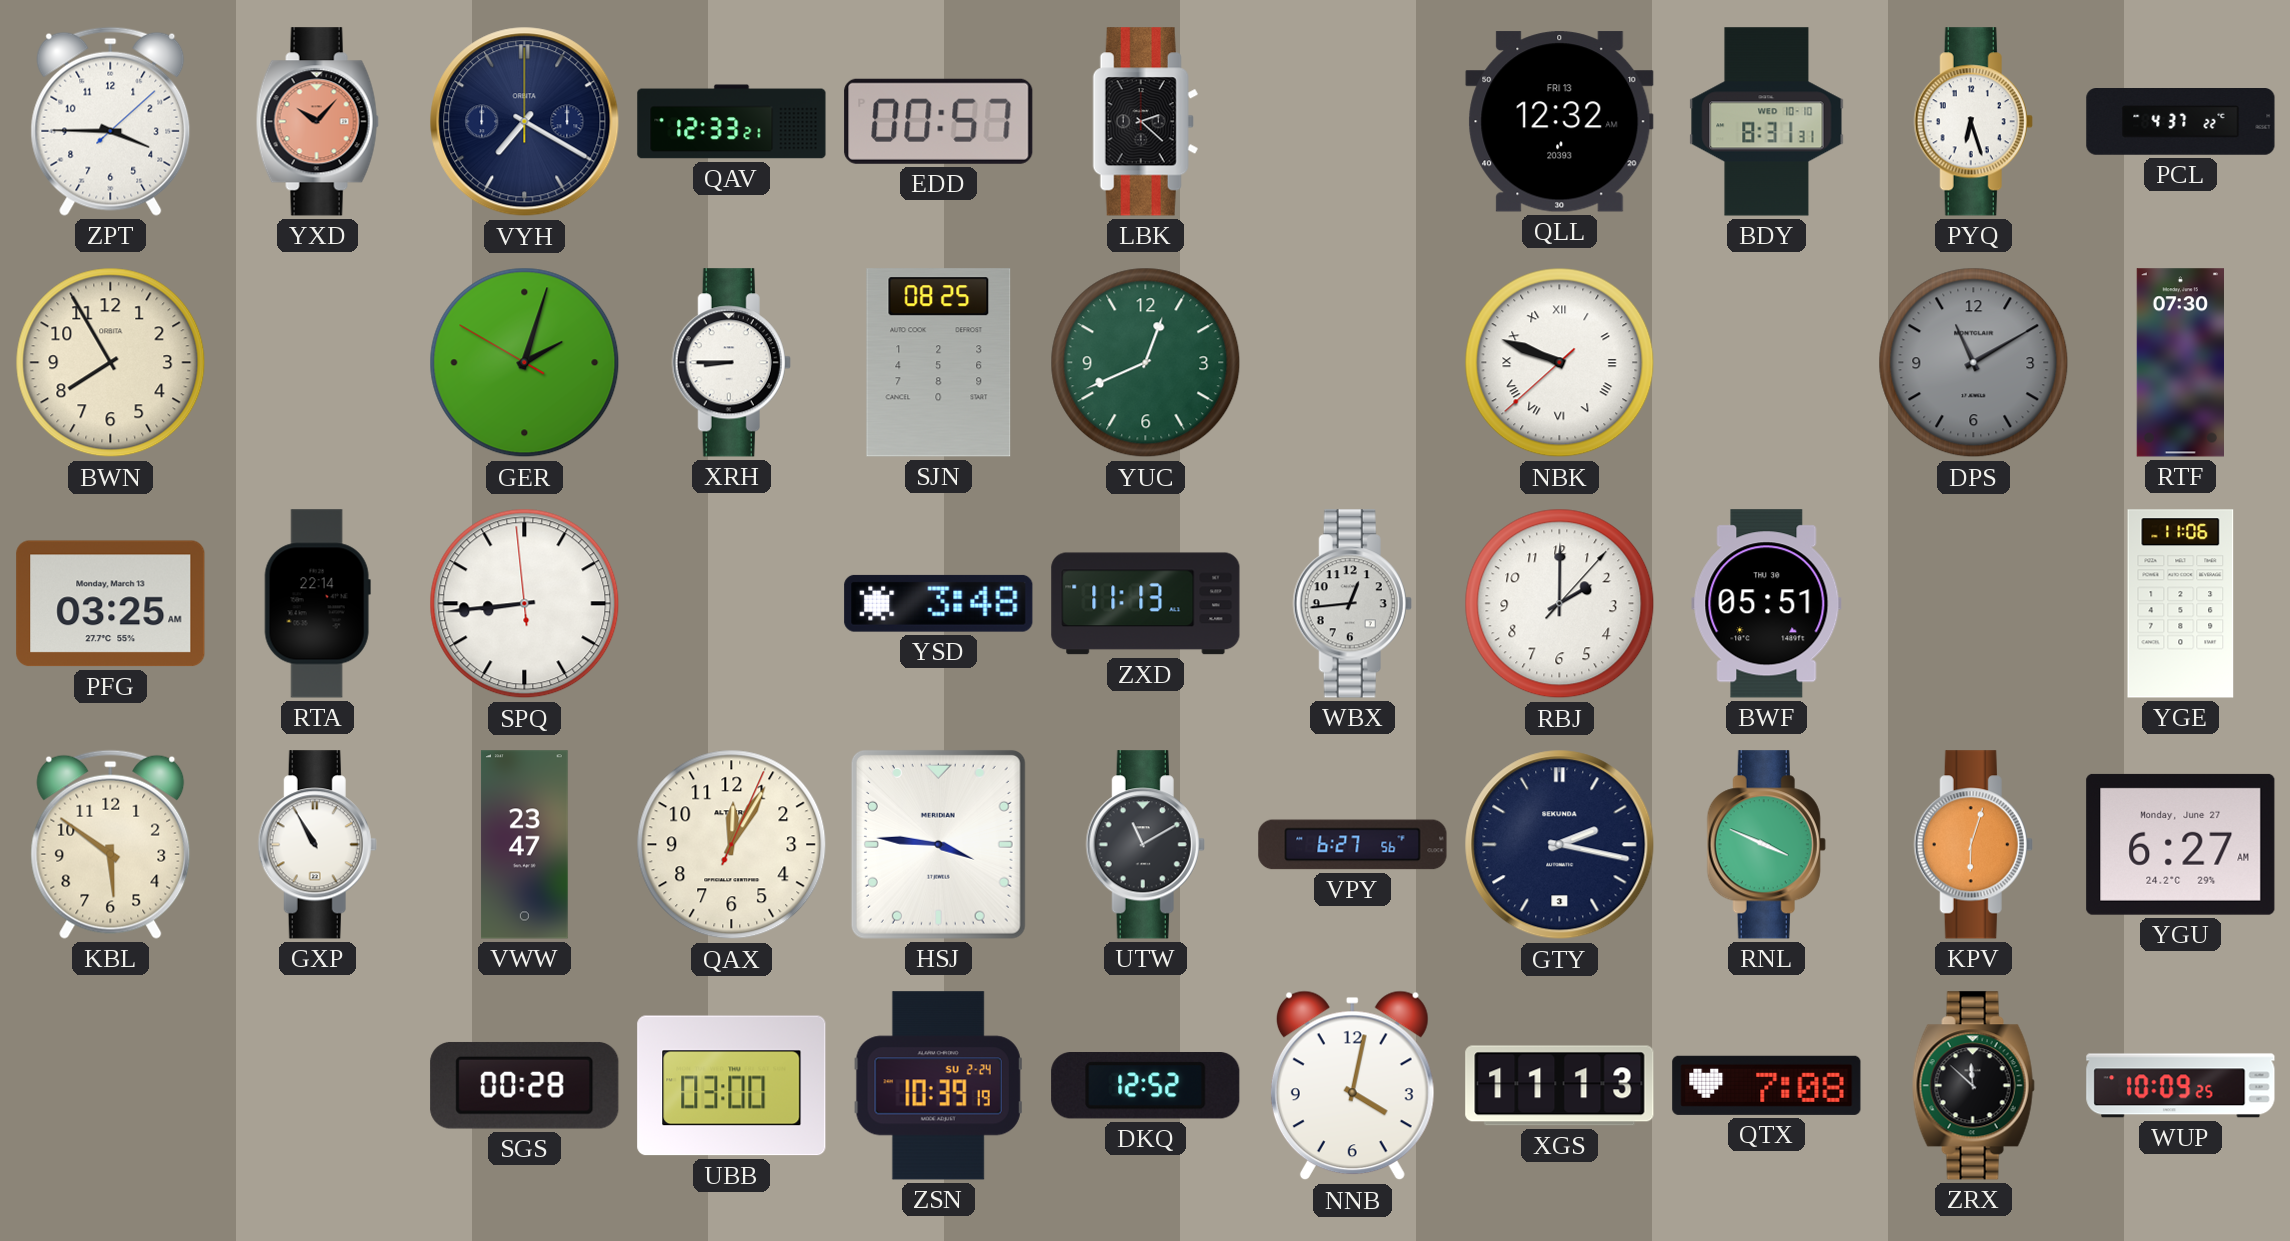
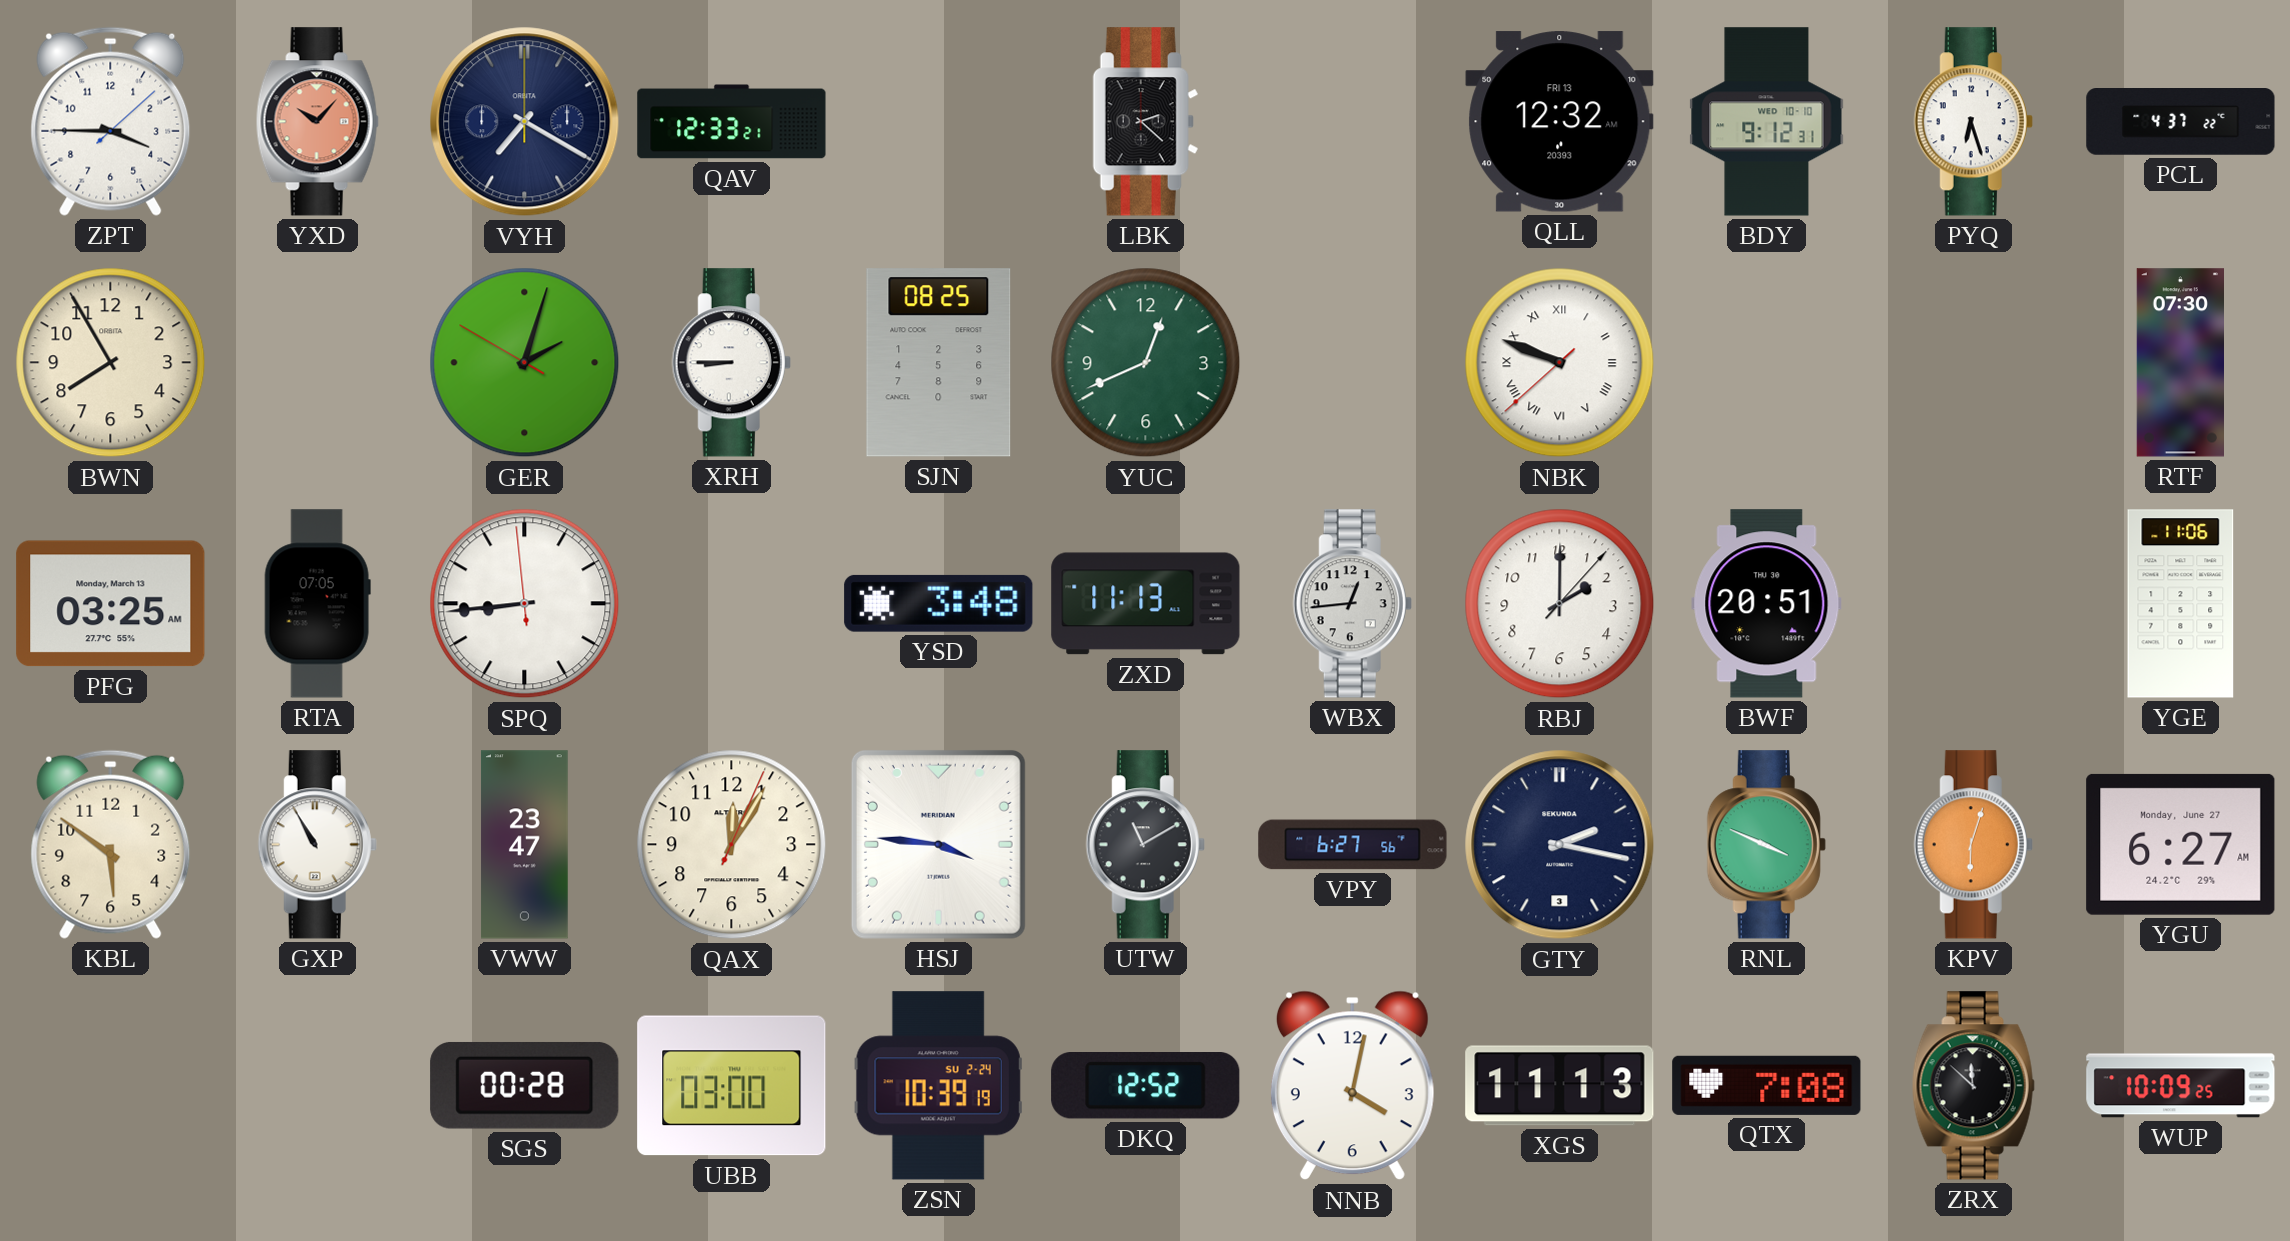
EDD: 00:57 -> none (939, 121)
BDY: 8:31 -> 9:12 (1767, 122)
DPS: 11:10 -> none (1974, 363)
RTA: 22:14 -> 07:05 (317, 604)
BWF: 05:51 -> 20:51 (1767, 604)
